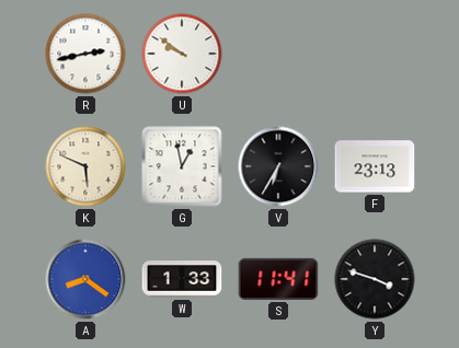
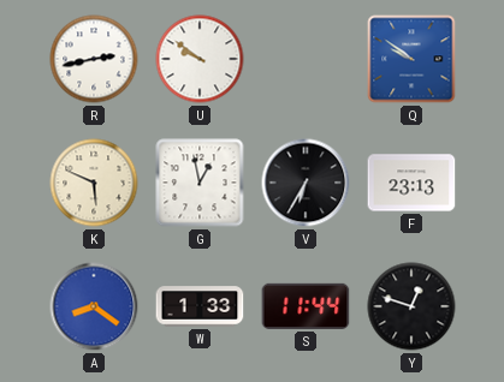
Q: none -> 9:51 (411, 59)
S: 11:41 -> 11:44 (306, 306)
Y: 3:48 -> 12:48 (411, 306)
